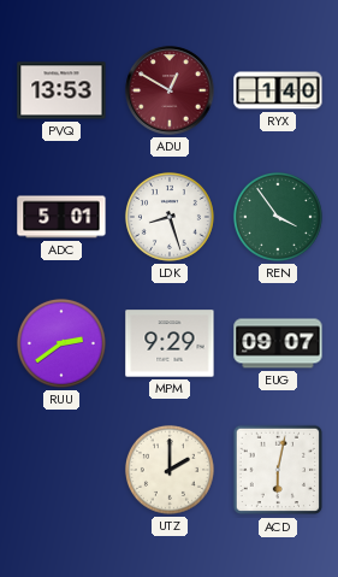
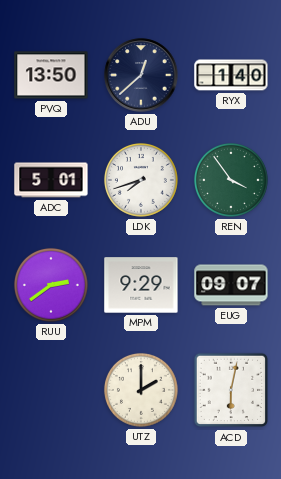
PVQ: 13:53 -> 13:50 (51, 75)
ADU: 12:50 -> 12:38 (141, 75)
ADU dial: burgundy -> navy (141, 75)
LDK: 8:27 -> 7:42 (141, 180)
